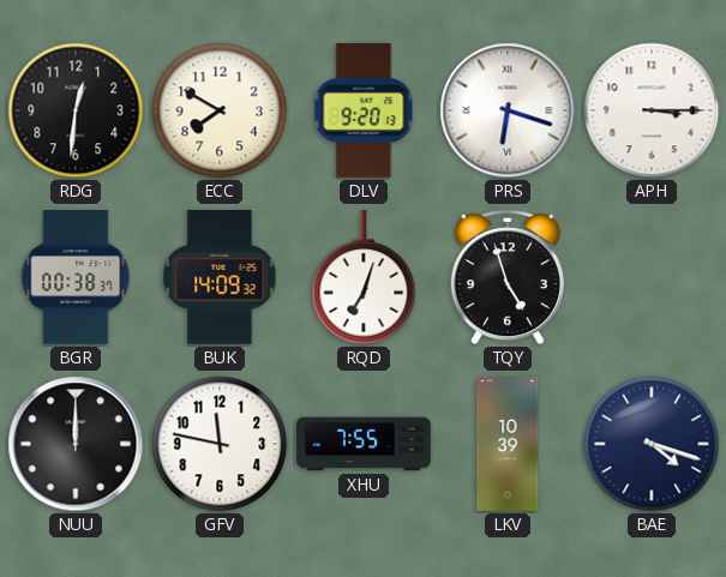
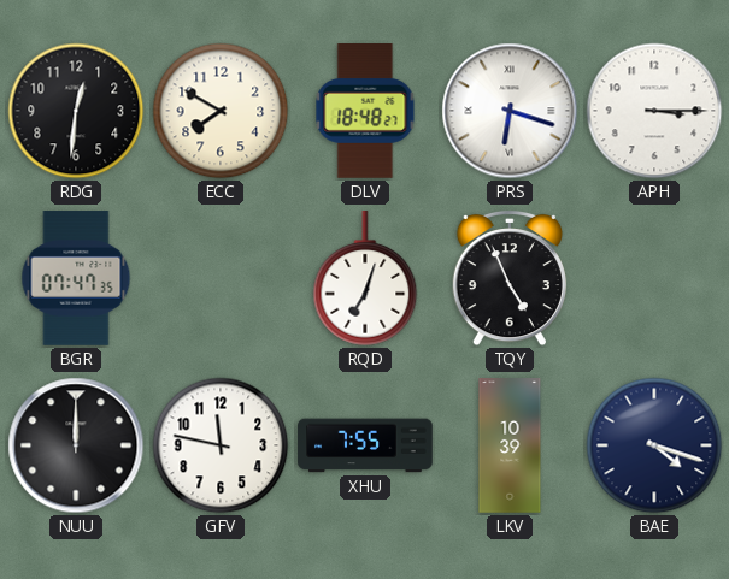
DLV: 9:20 -> 18:48 (365, 112)
BGR: 00:38 -> 07:47 (76, 278)
BUK: 14:09 -> none (220, 278)
TQY: 4:57 -> 4:56 (510, 278)
